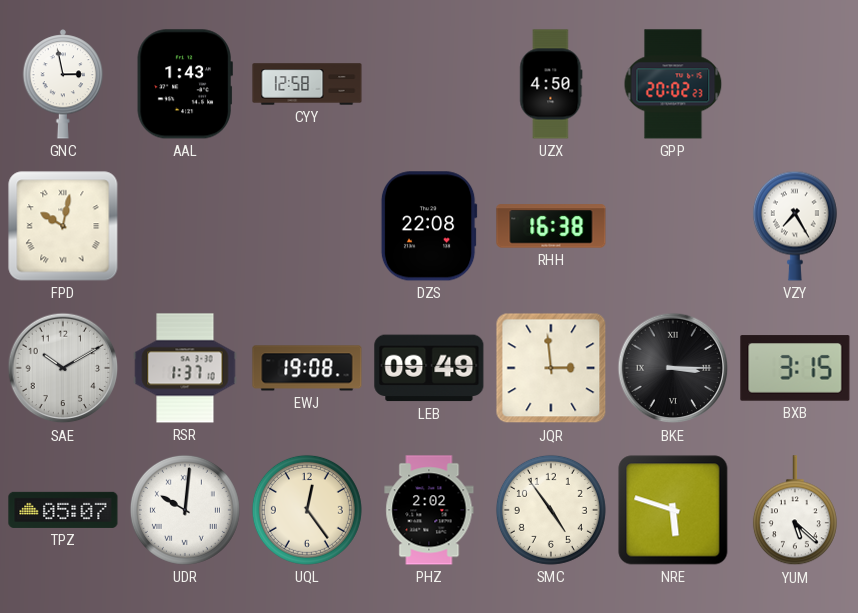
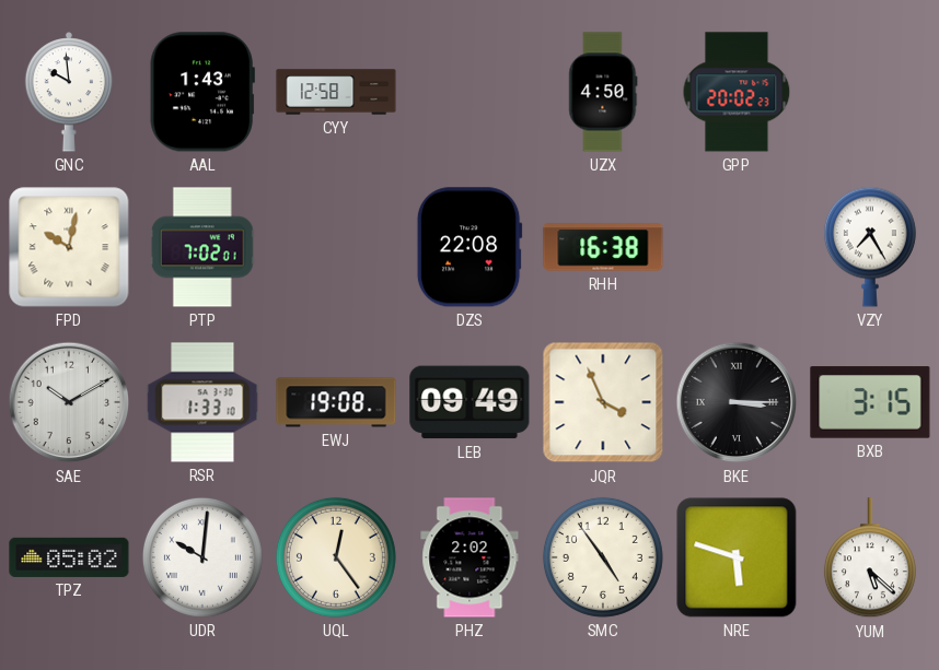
GNC: 2:58 -> 9:59 (69, 92)
PTP: none -> 7:02 (202, 247)
RSR: 1:37 -> 1:33 (202, 402)
JQR: 2:59 -> 3:56 (603, 402)
TPZ: 05:07 -> 05:02 (69, 557)
